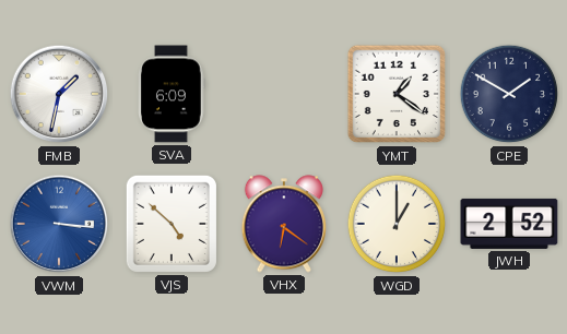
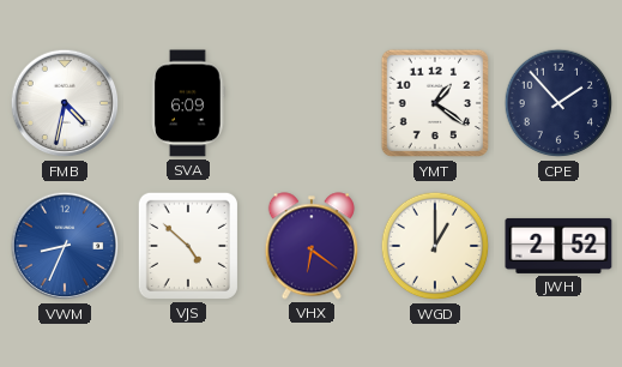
FMB: 1:32 -> 4:32 (65, 103)
CPE: 1:50 -> 1:53 (558, 103)
VWM: 3:16 -> 8:34 (65, 246)
